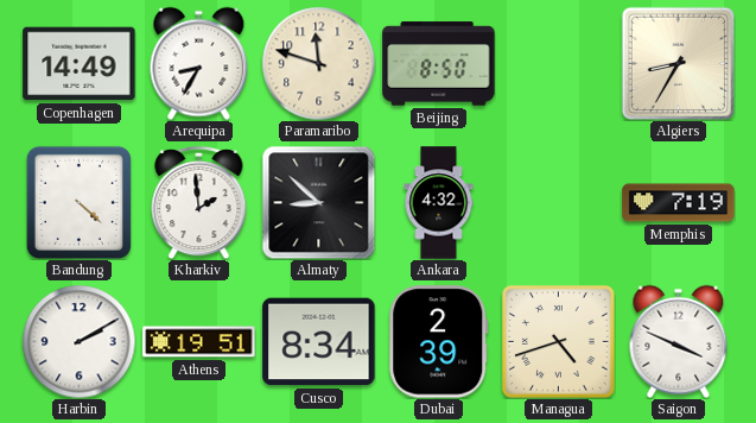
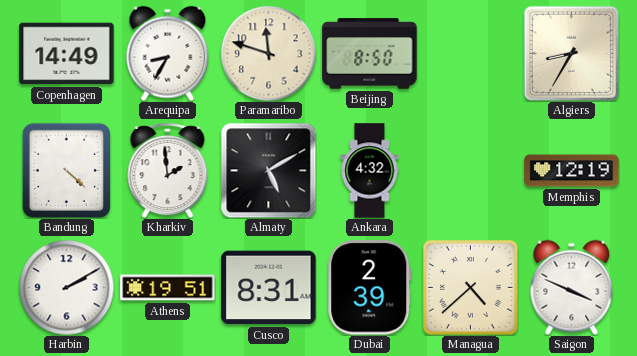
Almaty: 8:52 -> 5:10 (268, 170)
Memphis: 7:19 -> 12:19 (572, 171)
Cusco: 8:34 -> 8:31 (269, 288)
Managua: 4:42 -> 4:38 (471, 288)
